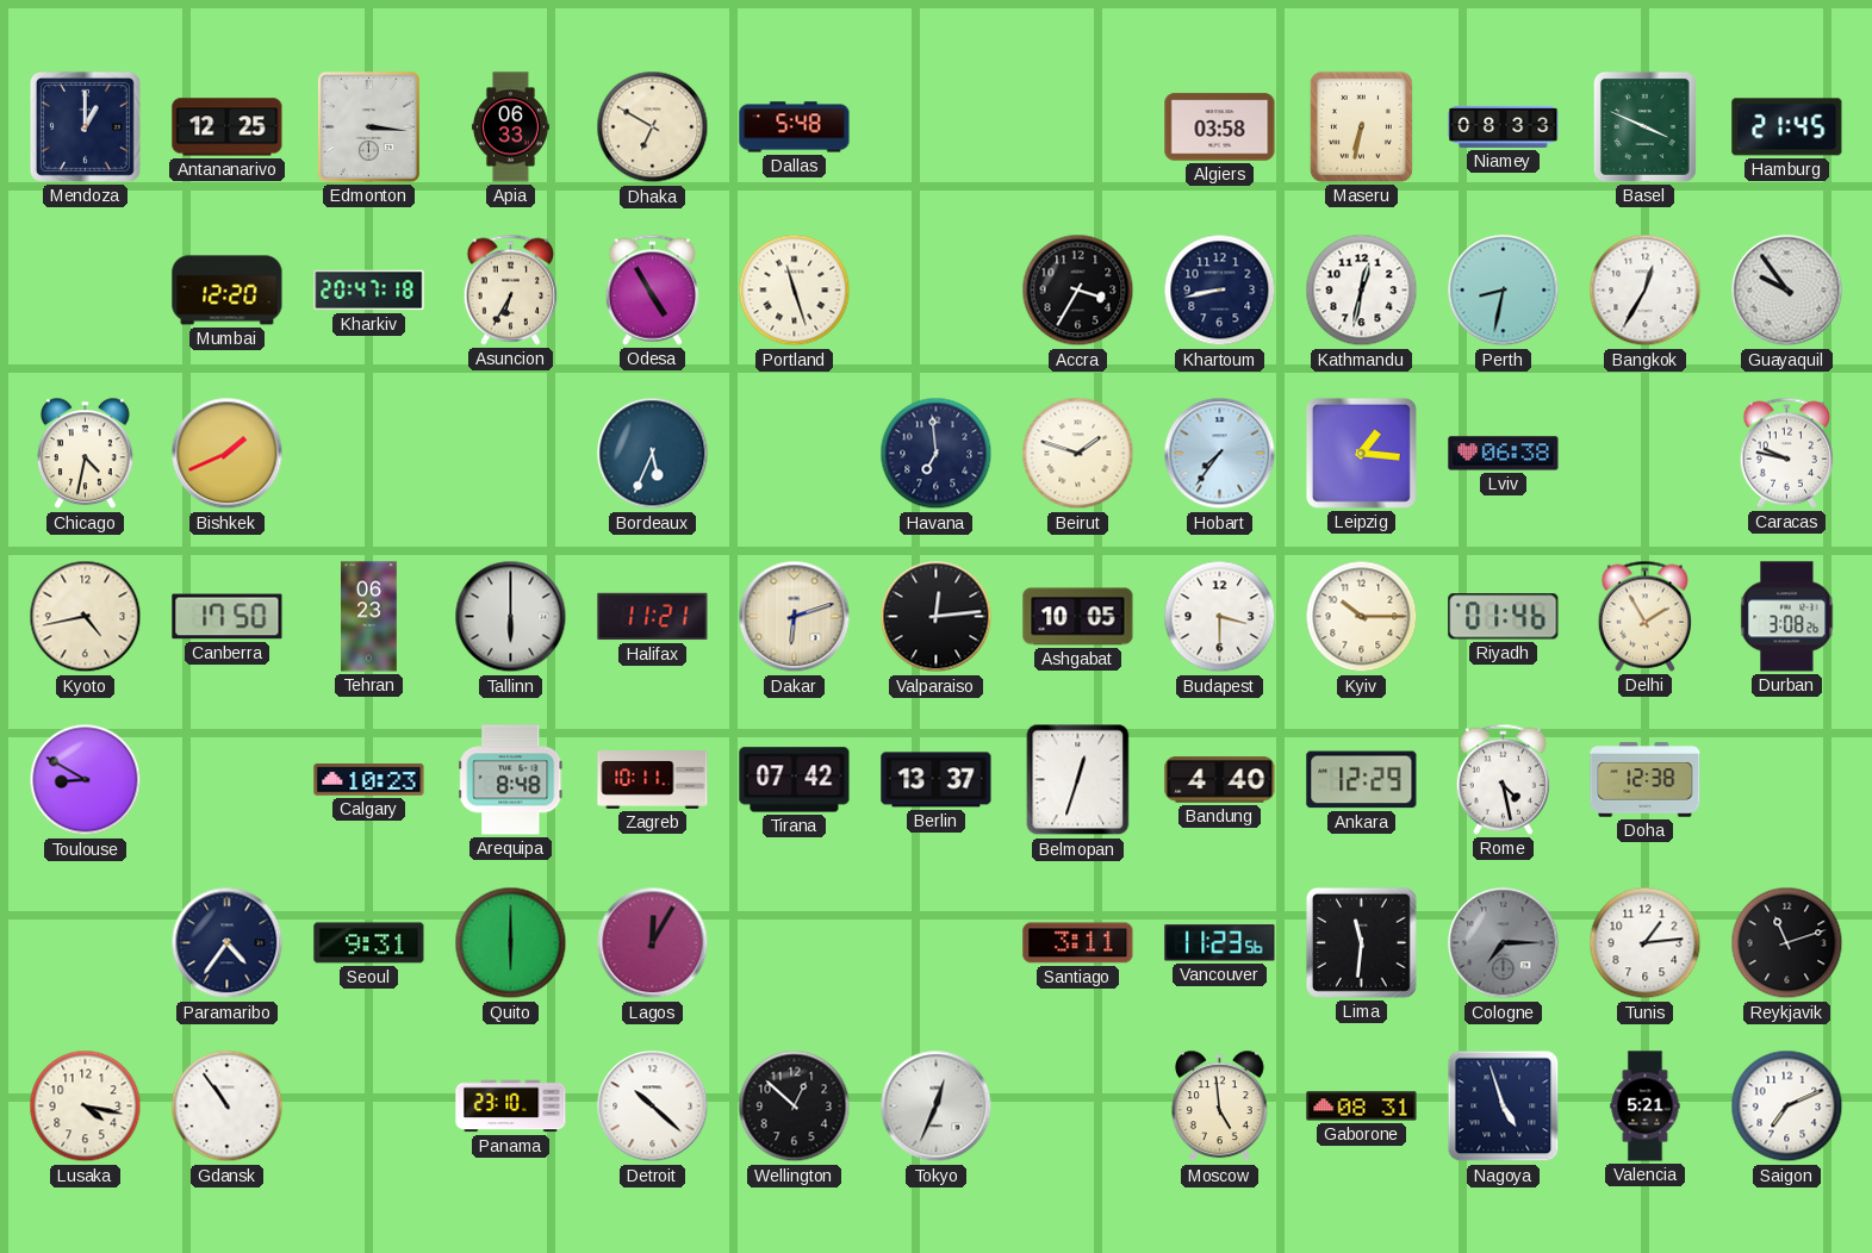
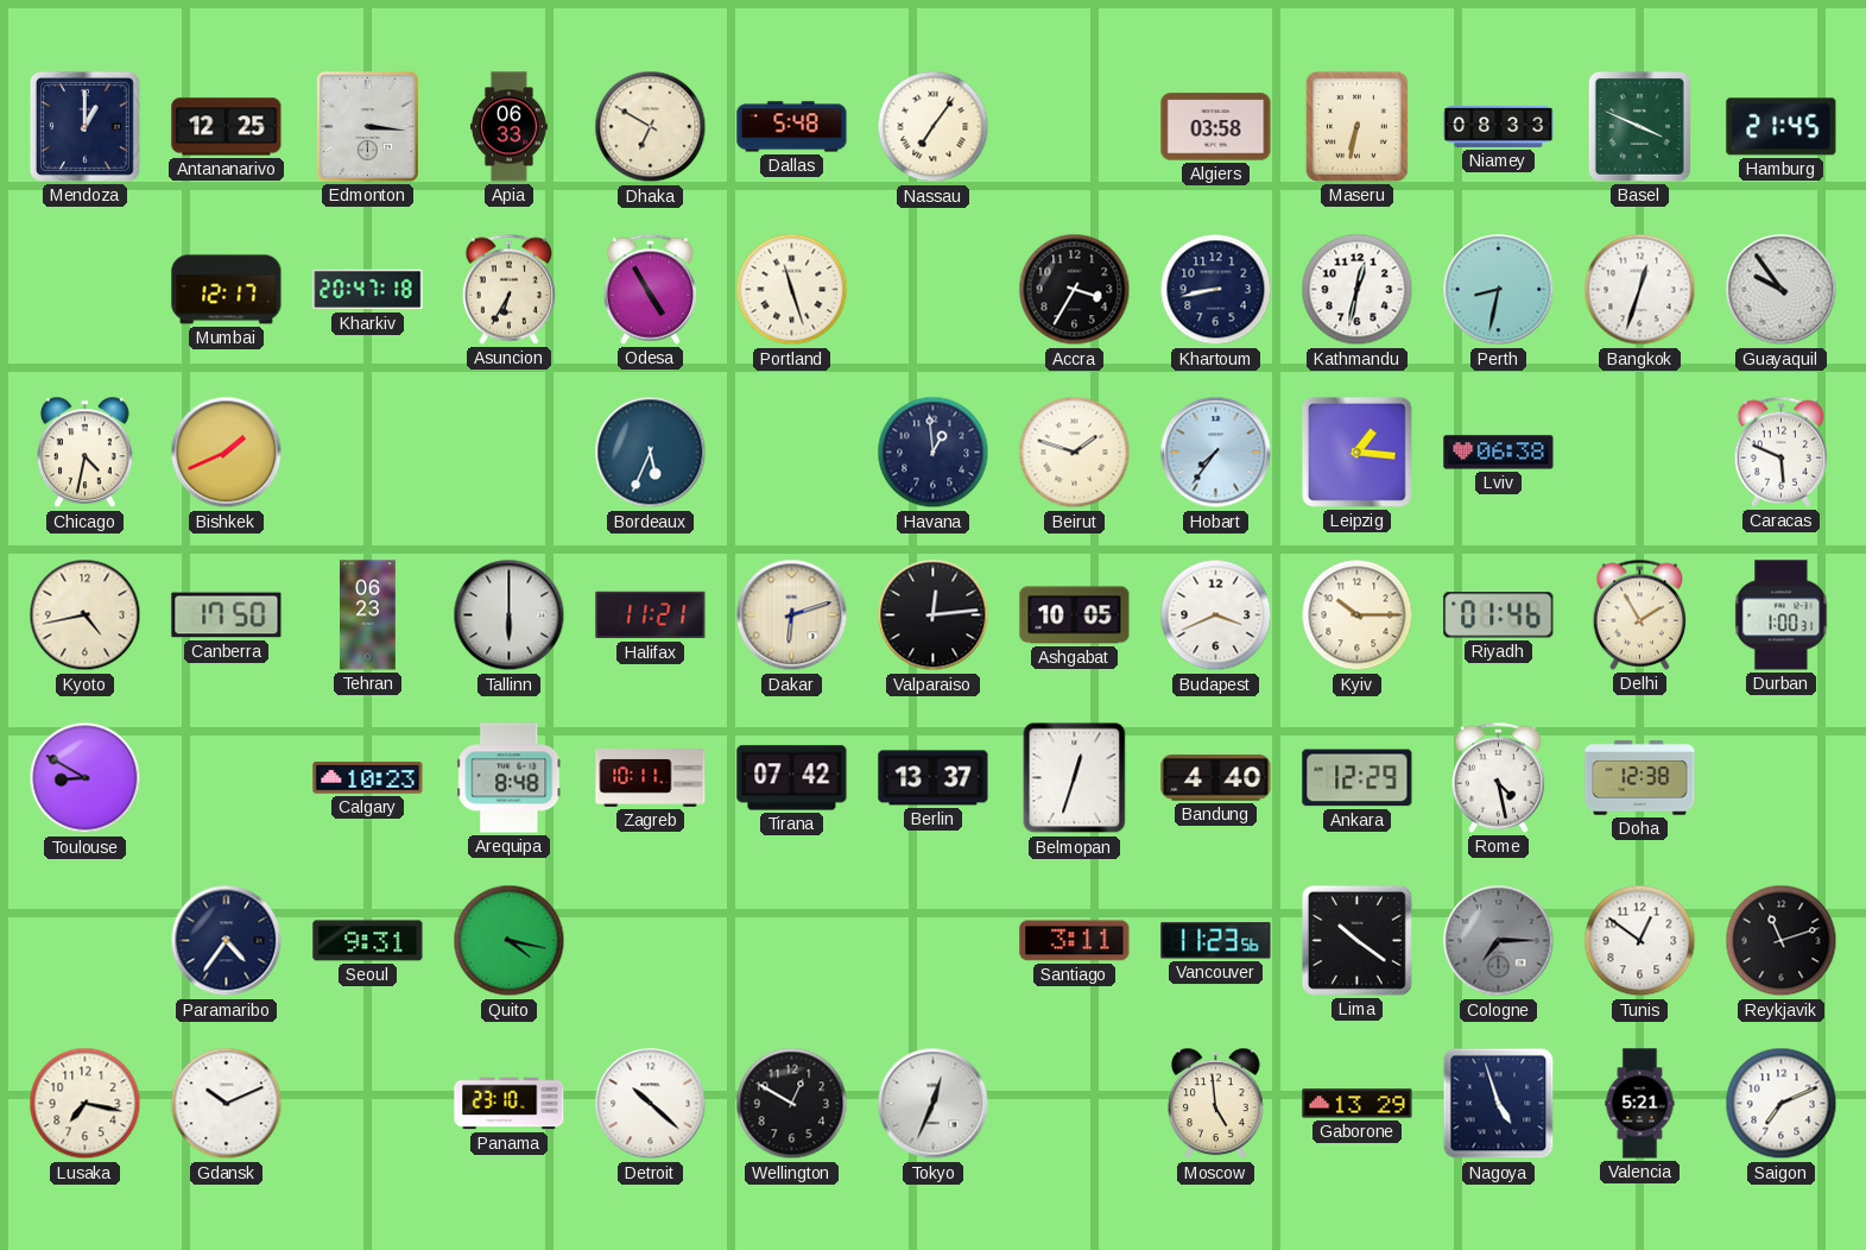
Nassau: none -> 7:06 (934, 127)
Mumbai: 12:20 -> 12:17 (227, 290)
Bangkok: 12:35 -> 12:33 (1640, 290)
Havana: 6:59 -> 12:59 (934, 453)
Caracas: 9:47 -> 5:49 (1782, 452)
Budapest: 3:30 -> 3:41 (1216, 615)
Durban: 3:08 -> 1:00 (1782, 615)
Quito: 6:00 -> 4:17 (510, 941)
Lagos: 12:05 -> none (653, 943)
Lima: 11:31 -> 10:21 (1356, 940)
Tunis: 1:14 -> 12:51 (1640, 941)
Lusaka: 4:17 -> 7:17 (86, 1104)
Gdansk: 10:54 -> 10:11 (227, 1104)
Wellington: 12:52 -> 12:50 (792, 1104)
Gaborone: 08:31 -> 13:29 (1358, 1104)
